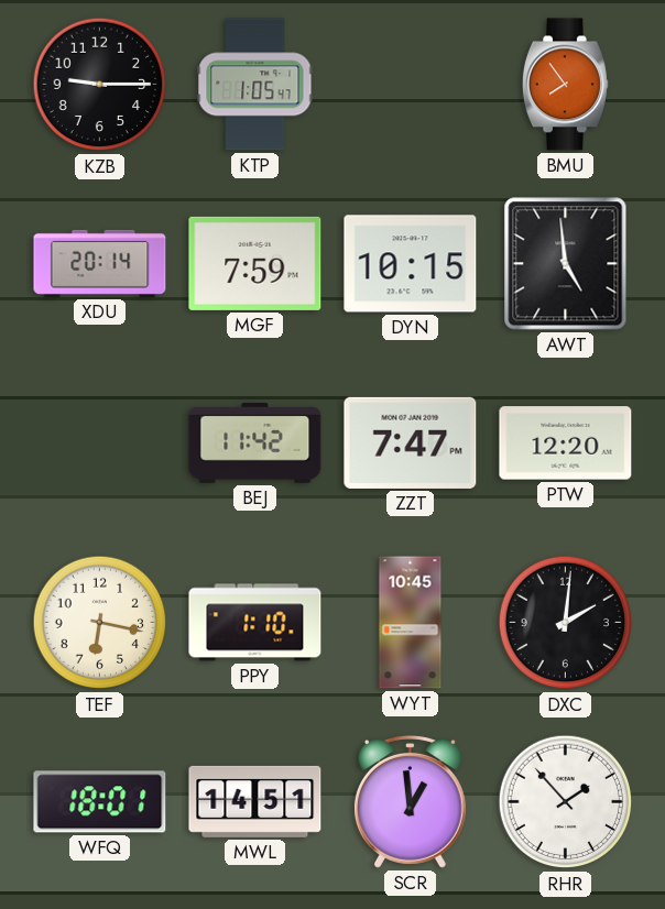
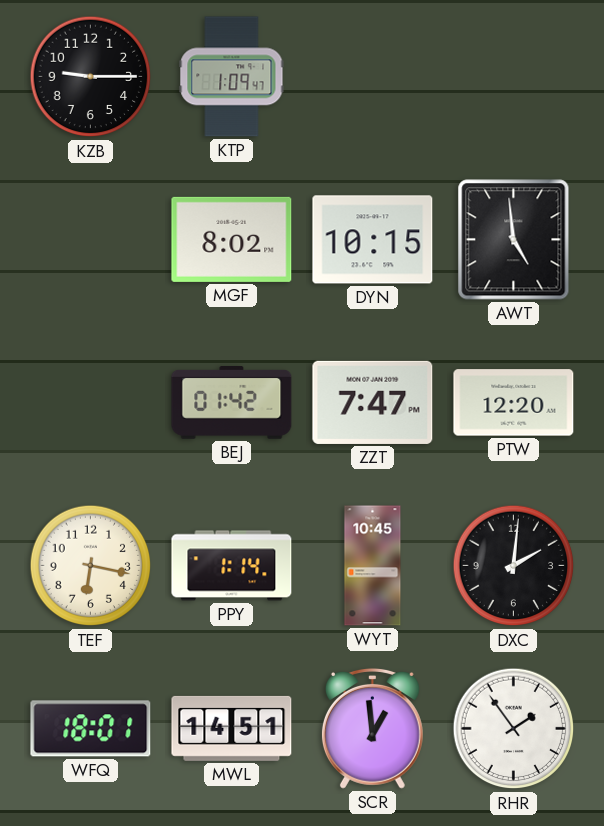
KTP: 1:05 -> 1:09 (232, 77)
BMU: 7:54 -> none (565, 85)
XDU: 20:14 -> none (100, 263)
MGF: 7:59 -> 8:02 (232, 239)
BEJ: 11:42 -> 01:42 (232, 403)
PPY: 1:10 -> 1:14 (232, 566)
RHR: 1:53 -> 1:54 (514, 729)
